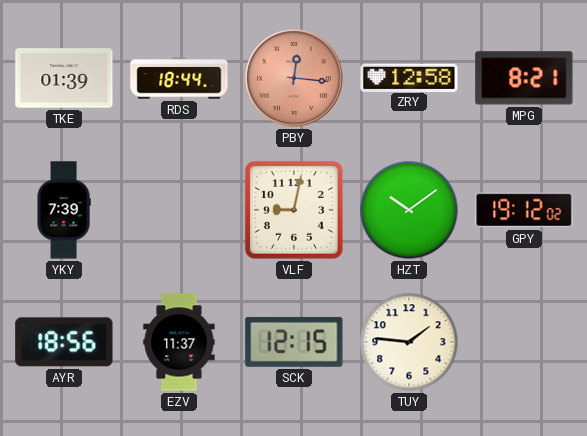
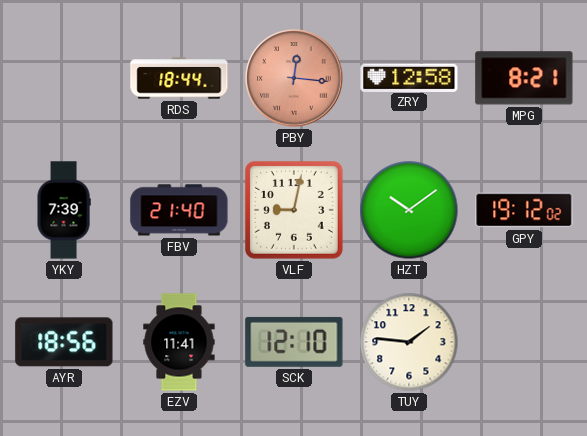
TKE: 01:39 -> none (64, 78)
FBV: none -> 21:40 (179, 210)
EZV: 11:37 -> 11:41 (179, 342)
SCK: 12:15 -> 12:10 (294, 342)
